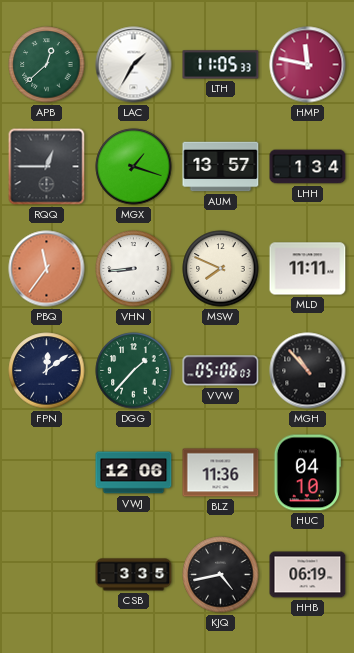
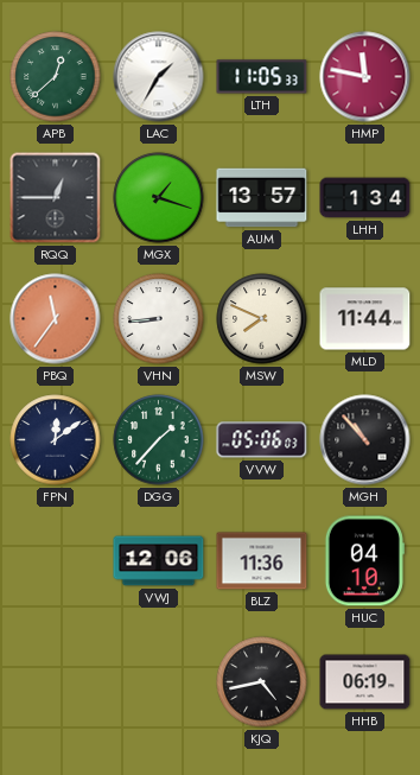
MLD: 11:11 -> 11:44 (365, 319)
CSB: 3:35 -> none (134, 575)
